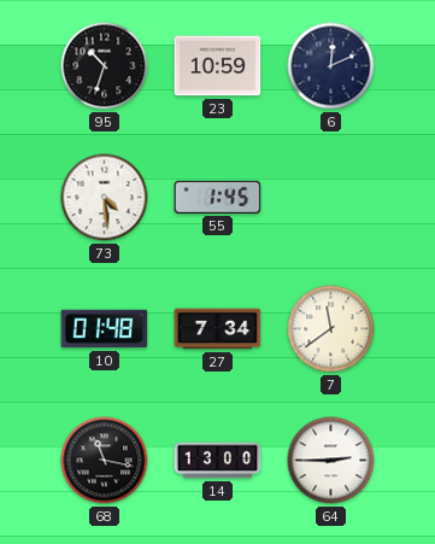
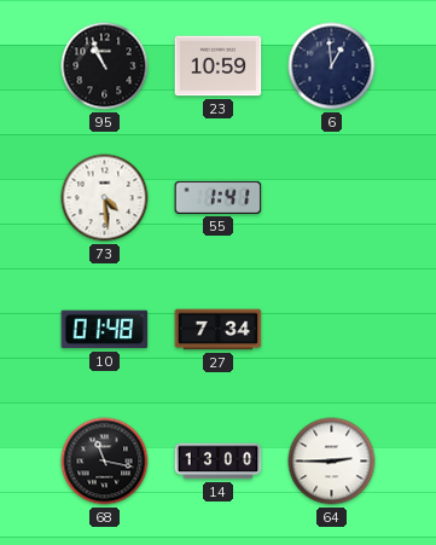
95: 10:33 -> 10:56 (105, 66)
6: 12:11 -> 12:59 (332, 66)
55: 1:45 -> 1:41 (219, 197)
7: 11:39 -> none (331, 329)
